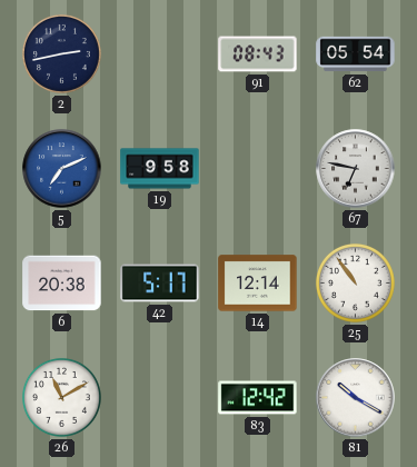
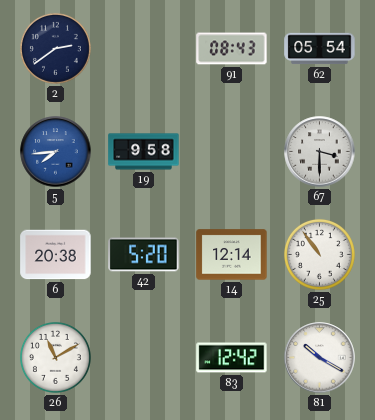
2: 2:43 -> 2:39 (55, 48)
5: 7:11 -> 7:44 (56, 152)
67: 6:47 -> 3:30 (320, 152)
42: 5:17 -> 5:20 (144, 255)
